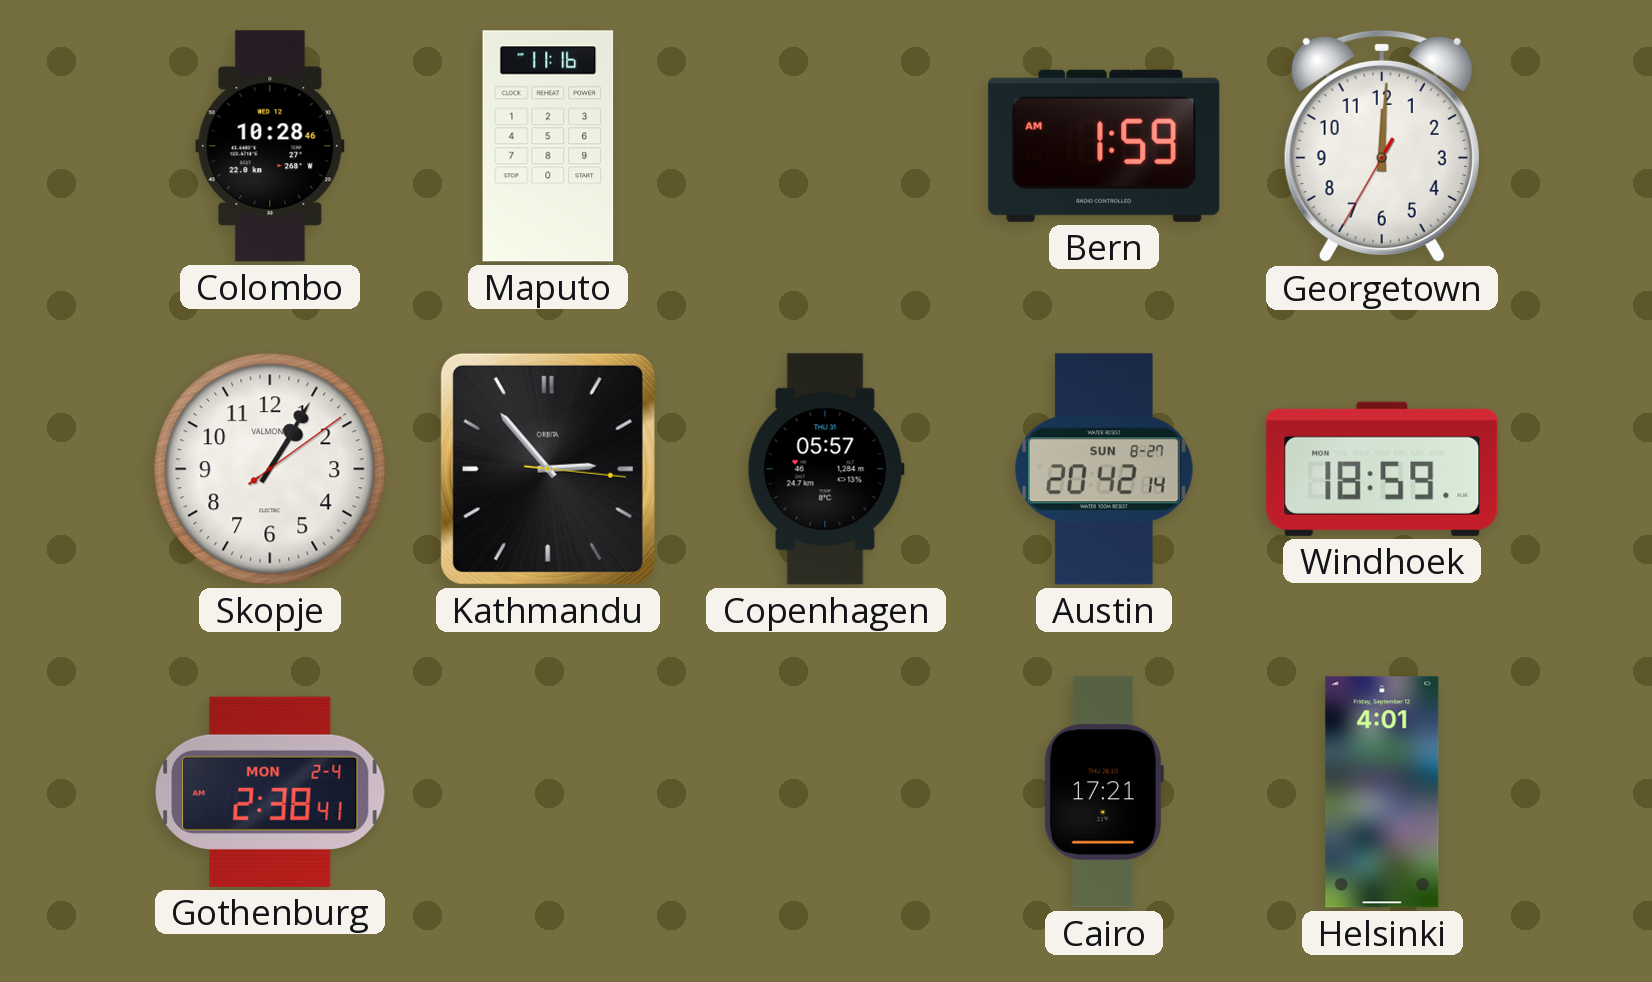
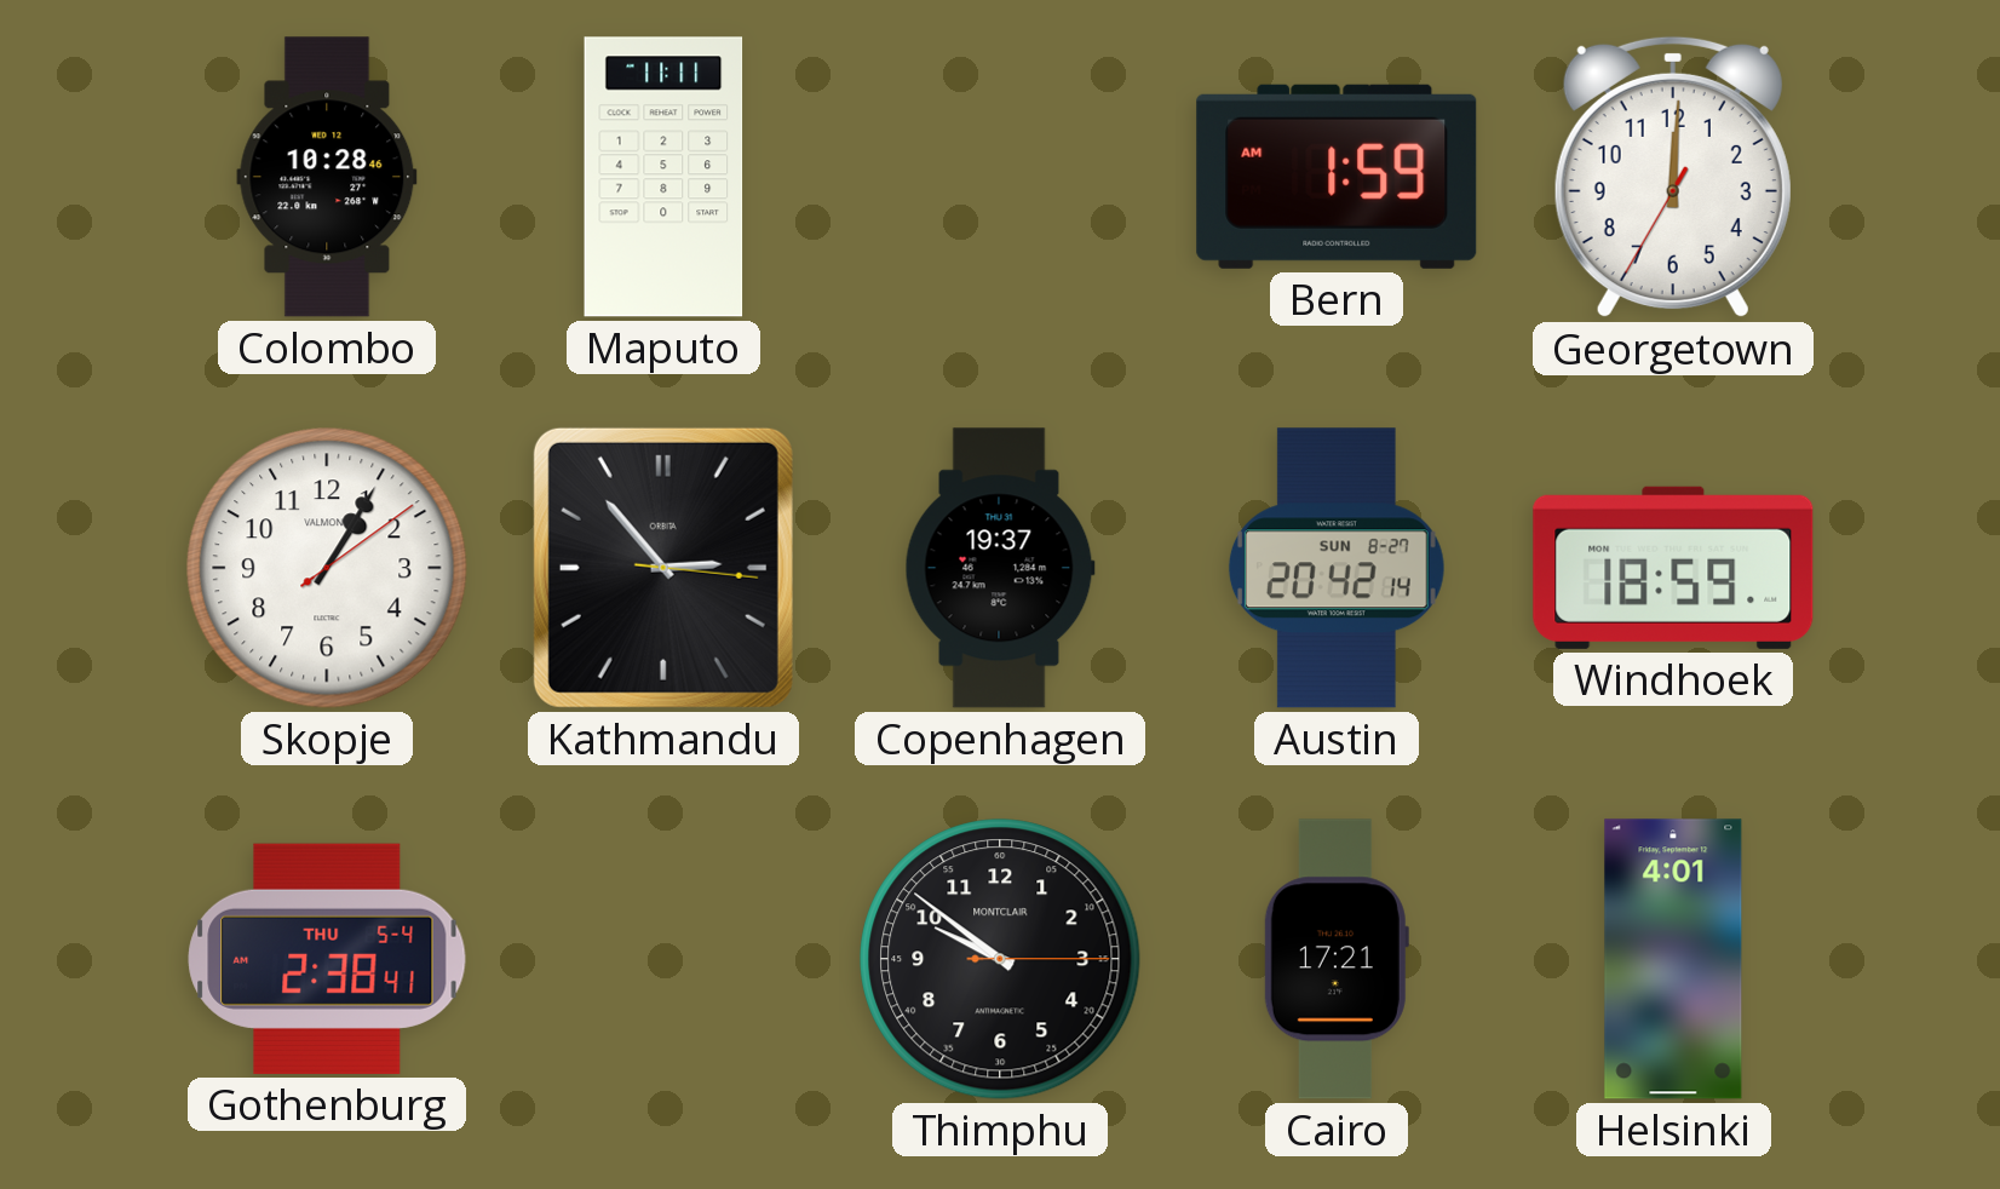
Maputo: 11:16 -> 11:11 (663, 177)
Copenhagen: 05:57 -> 19:37 (1000, 568)
Gothenburg date: MON 2-4 -> THU 5-4 (327, 959)
Thimphu: none -> 9:51 (1000, 959)
